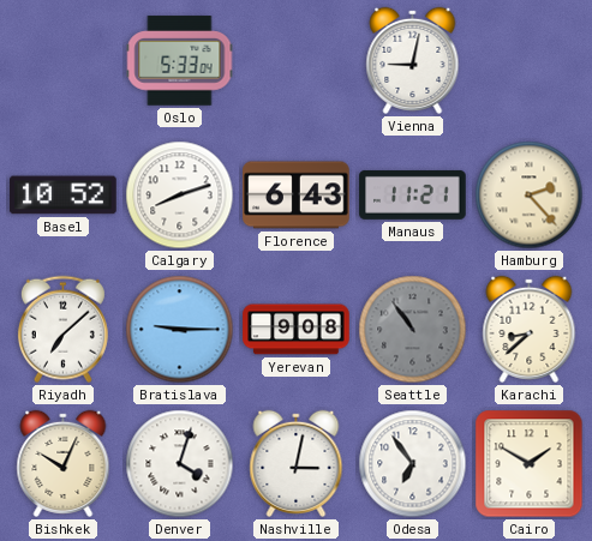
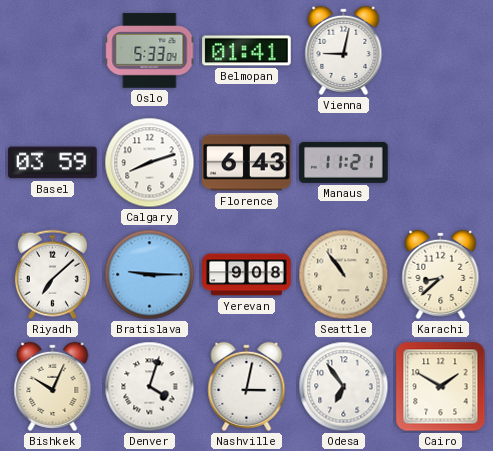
Belmopan: none -> 01:41 (247, 51)
Basel: 10:52 -> 03:59 (53, 163)
Hamburg: 2:23 -> none (530, 196)
Seattle dial: grey -> cream (344, 275)
